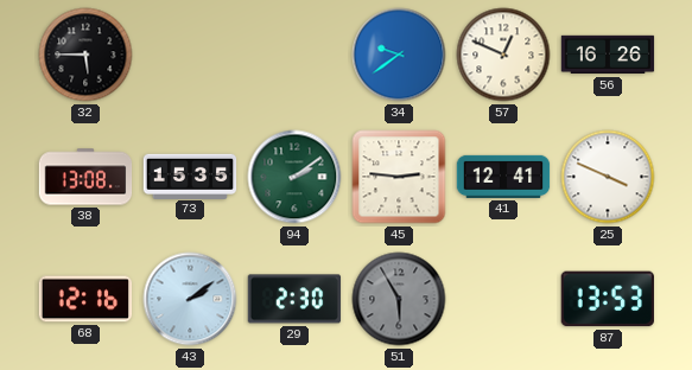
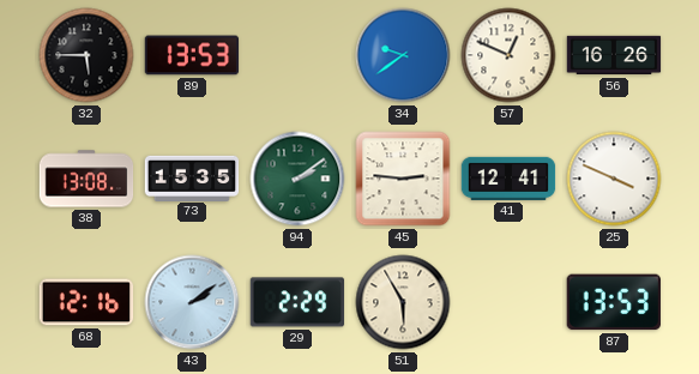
89: none -> 13:53 (192, 55)
29: 2:30 -> 2:29 (297, 302)
51 dial: grey -> cream (403, 302)
